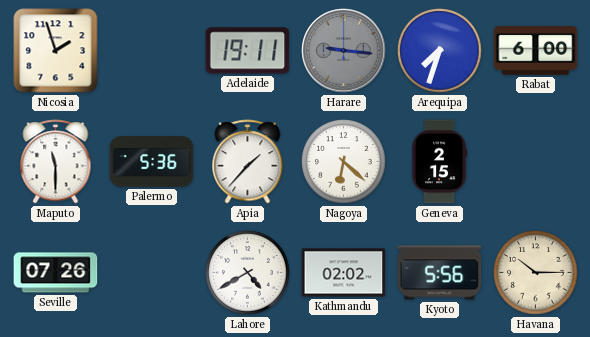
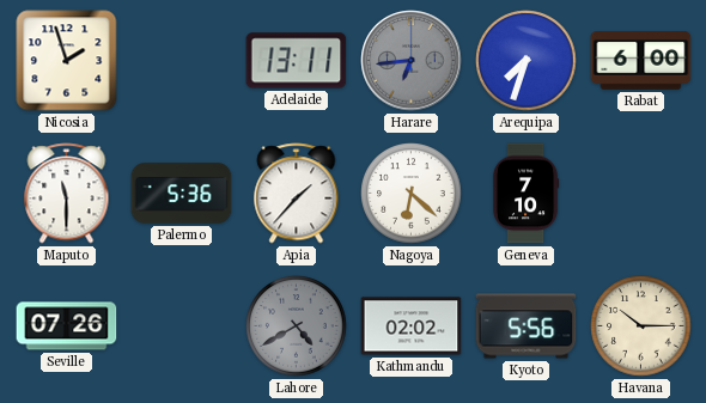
Adelaide: 19:11 -> 13:11 (297, 61)
Harare: 9:16 -> 6:44 (412, 61)
Geneva: 2:15 -> 7:10 (525, 194)
Lahore dial: white -> grey (297, 326)
